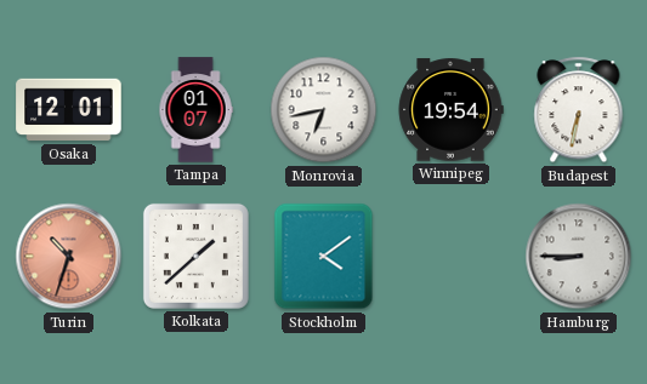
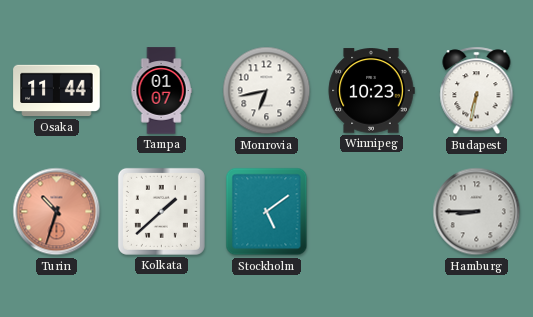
Osaka: 12:01 -> 11:44 (57, 91)
Winnipeg: 19:54 -> 10:23 (371, 91)
Stockholm: 4:09 -> 5:09 (267, 212)
